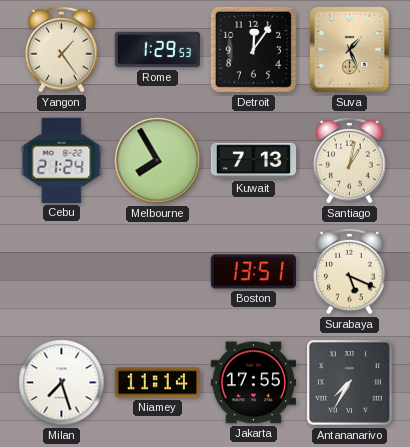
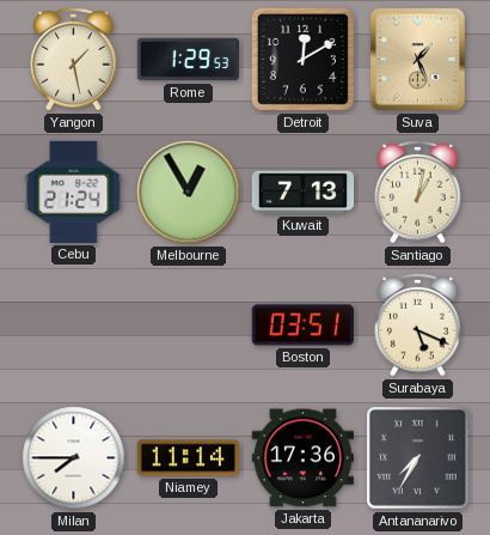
Yangon: 1:24 -> 1:28 (74, 59)
Detroit: 12:06 -> 12:10 (302, 59)
Melbourne: 7:55 -> 12:55 (189, 193)
Boston: 13:51 -> 03:51 (302, 326)
Milan: 7:27 -> 7:45 (74, 458)
Jakarta: 17:55 -> 17:36 (302, 458)
